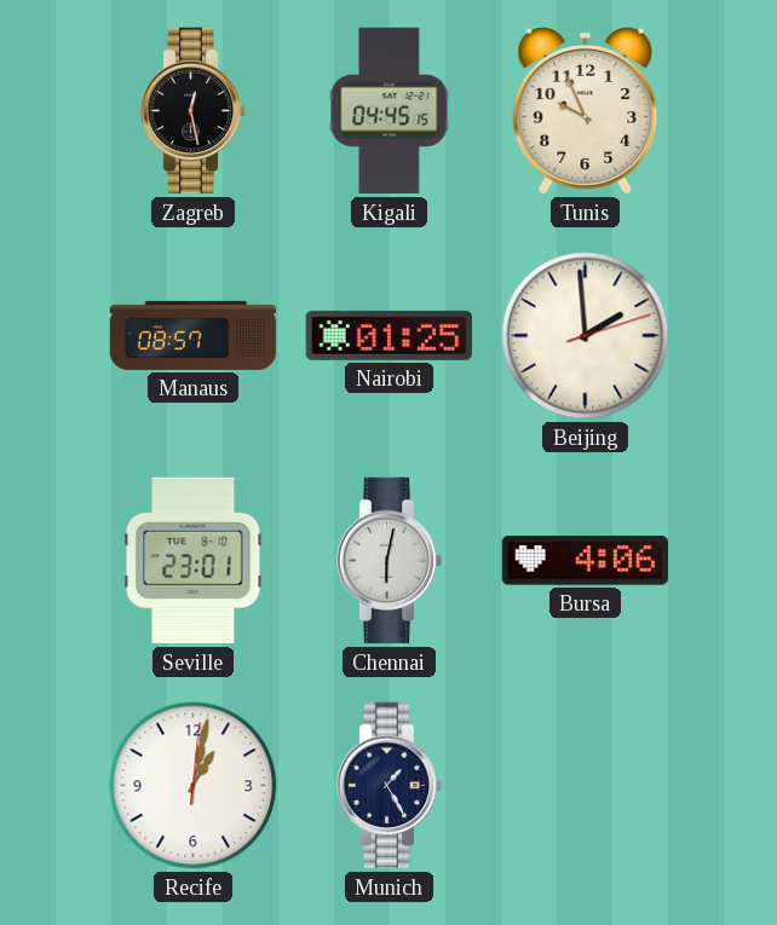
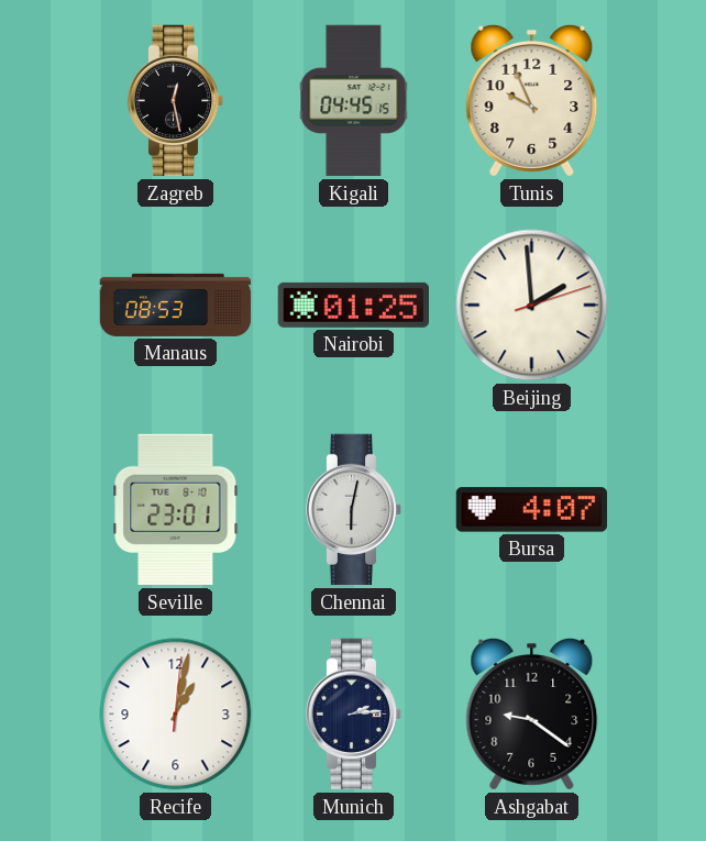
Manaus: 08:57 -> 08:53 (176, 305)
Bursa: 4:06 -> 4:07 (531, 510)
Munich: 1:25 -> 2:14 (354, 715)
Ashgabat: none -> 9:21 (532, 713)
